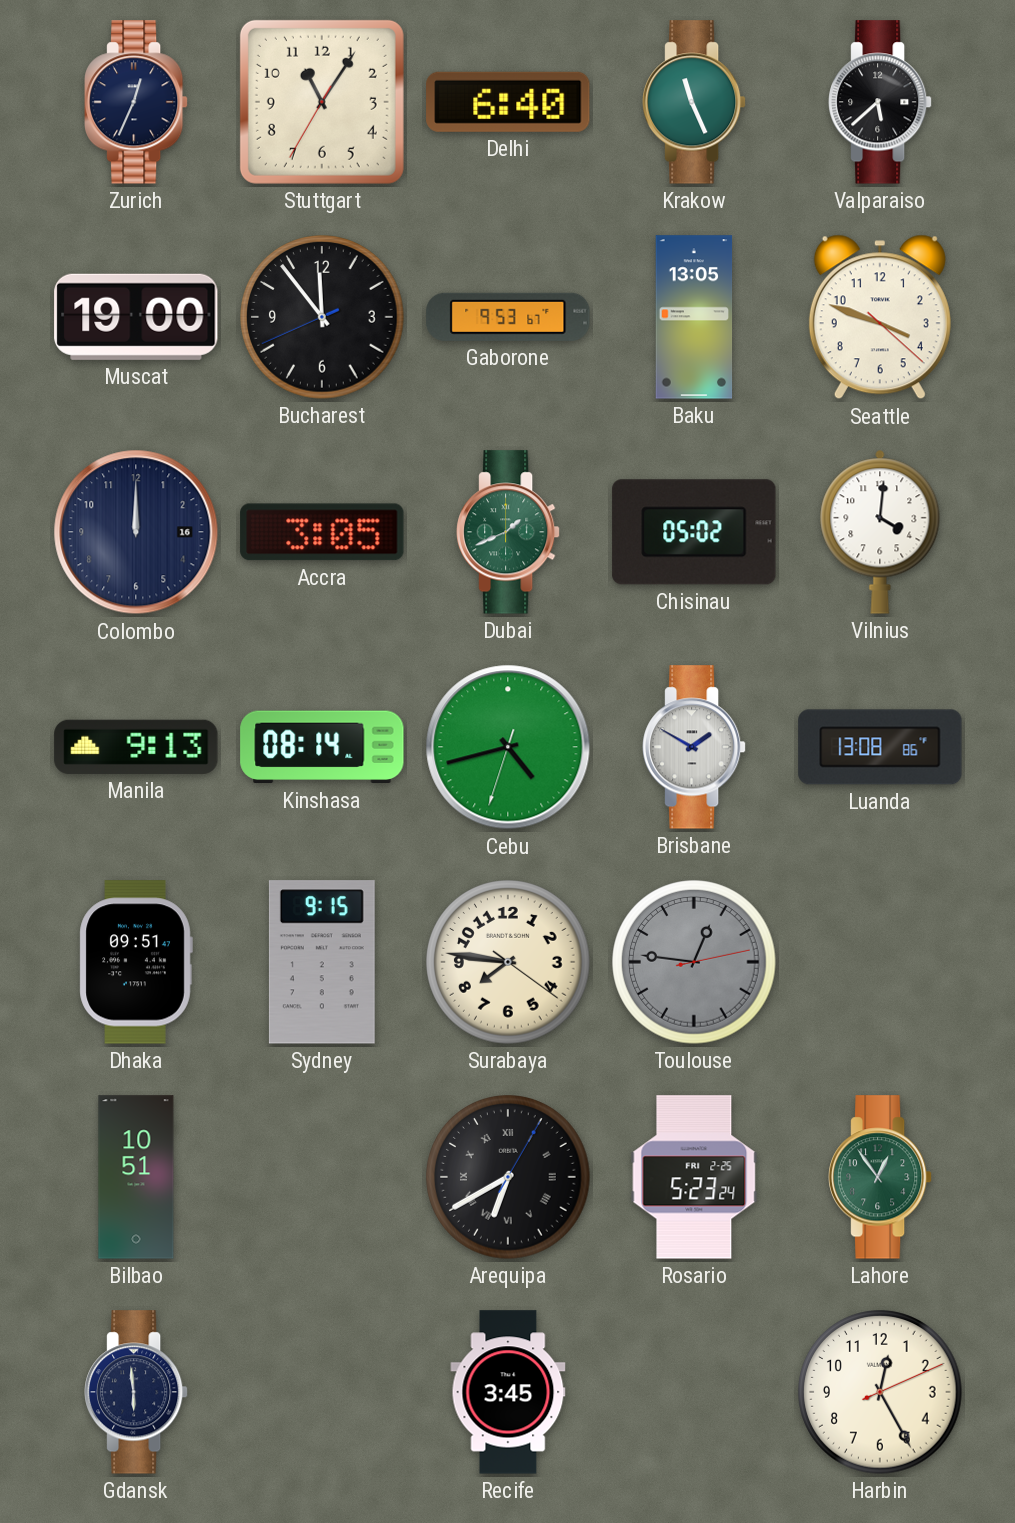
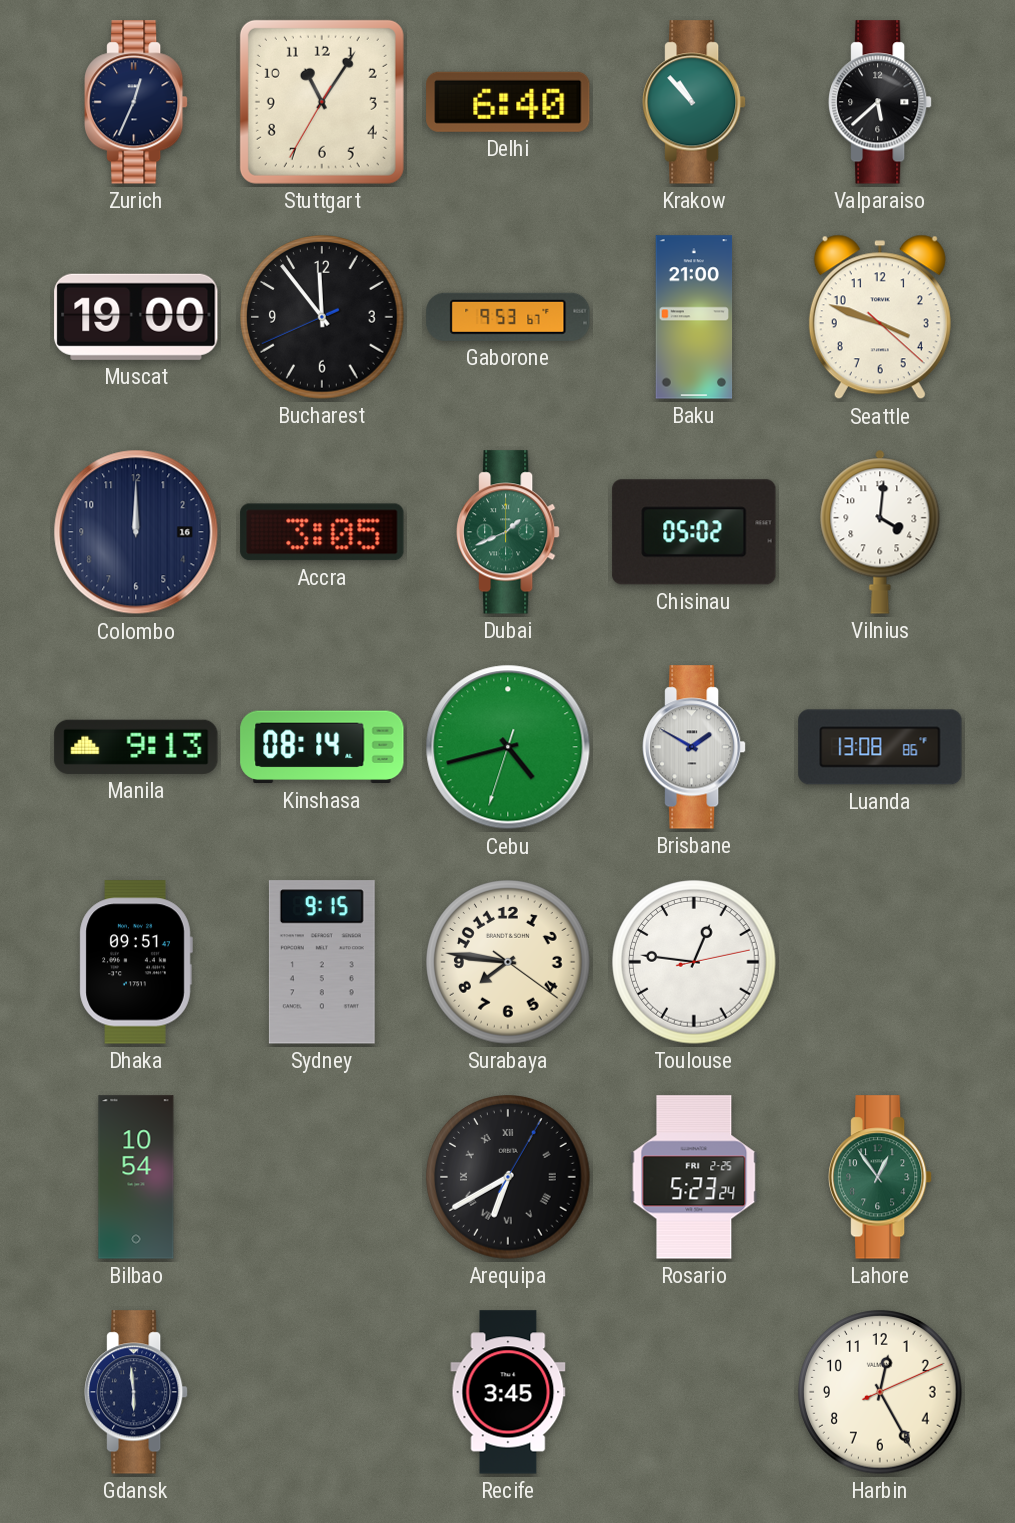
Krakow: 11:26 -> 10:53 (695, 102)
Baku: 13:05 -> 21:00 (694, 317)
Toulouse dial: grey -> white (694, 962)
Bilbao: 10:51 -> 10:54 (136, 1177)
